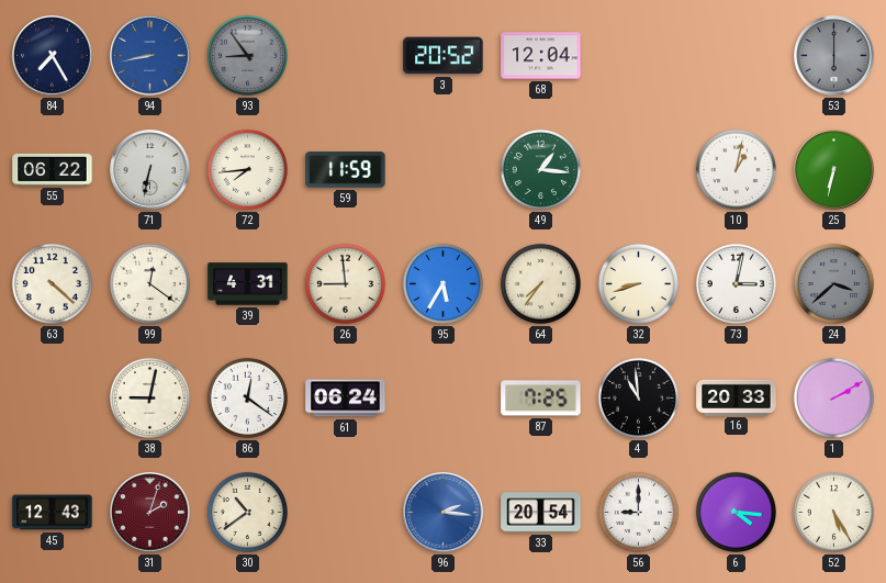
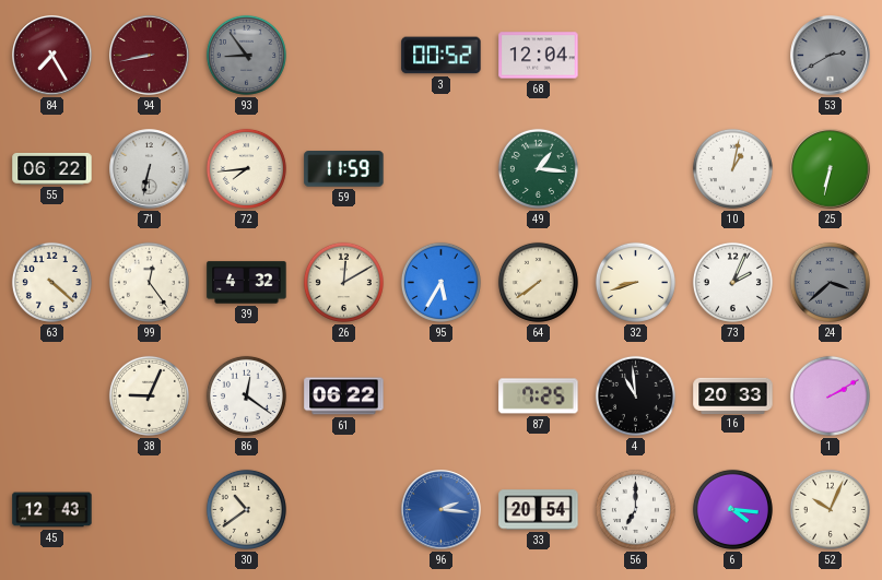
84 dial: navy -> burgundy (52, 56)
94 dial: blue -> burgundy (150, 56)
3: 20:52 -> 00:52 (442, 56)
53: 6:00 -> 2:40 (831, 56)
99: 12:21 -> 12:24 (149, 282)
39: 4:31 -> 4:32 (247, 283)
26: 8:59 -> 12:10 (343, 282)
64: 7:36 -> 7:39 (538, 282)
73: 3:02 -> 2:04 (732, 282)
38: 9:02 -> 9:04 (149, 395)
61: 06:24 -> 06:22 (344, 396)
31: 2:03 -> none (150, 513)
56: 9:00 -> 7:00 (635, 509)
52: 5:25 -> 10:04 (830, 509)
